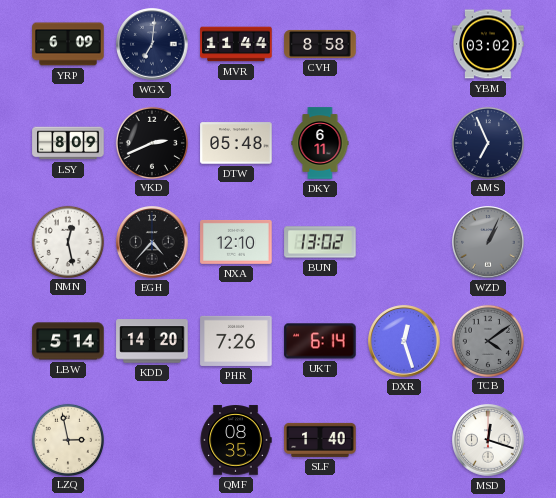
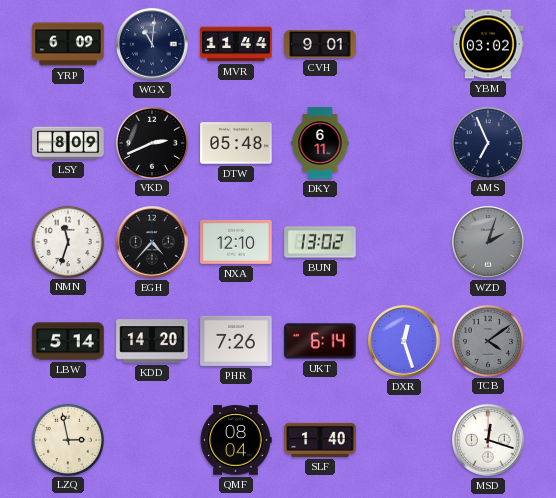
WGX: 7:01 -> 11:01 (152, 44)
CVH: 8:58 -> 9:01 (320, 44)
NMN: 12:28 -> 11:33 (67, 241)
WZD: 1:04 -> 2:03 (488, 242)
QMF: 08:35 -> 08:04 (236, 440)
